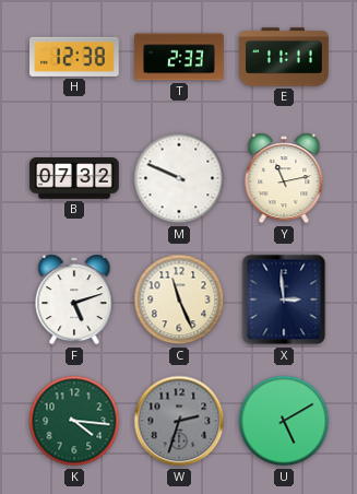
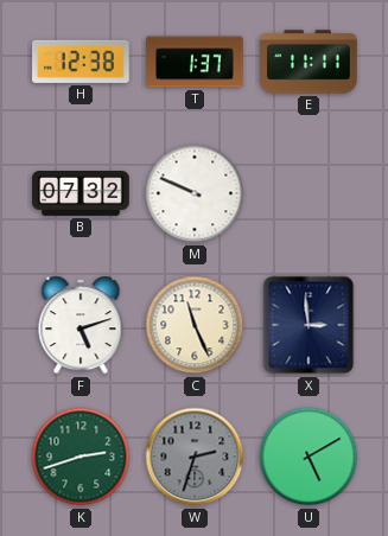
T: 2:33 -> 1:37 (195, 62)
Y: 11:13 -> none (284, 178)
K: 4:16 -> 2:42 (81, 457)
